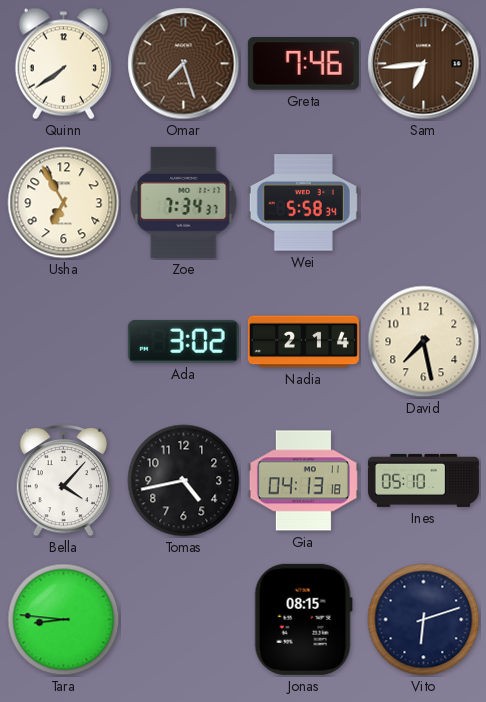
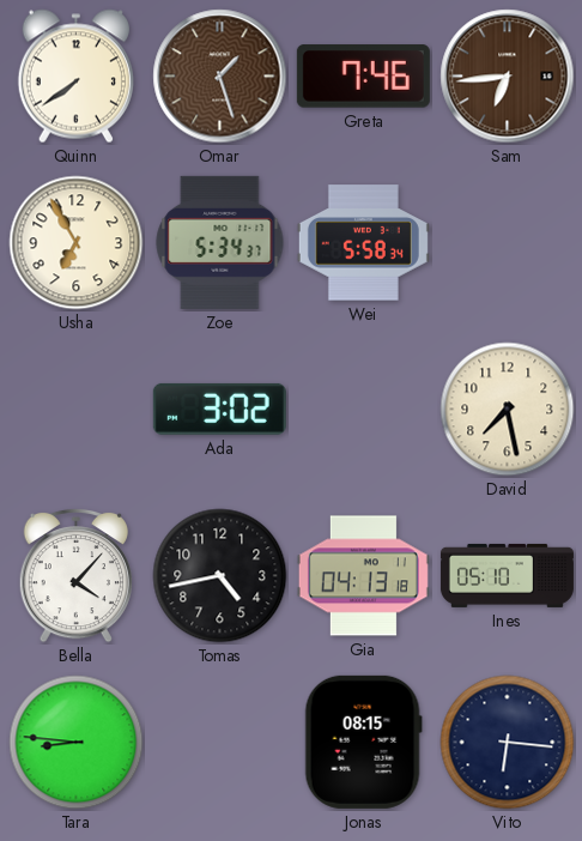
Omar: 7:27 -> 1:27 (220, 77)
Zoe: 7:34 -> 5:34 (220, 242)
Nadia: 2:14 -> none (303, 342)
Vito: 6:12 -> 6:16 (508, 743)
